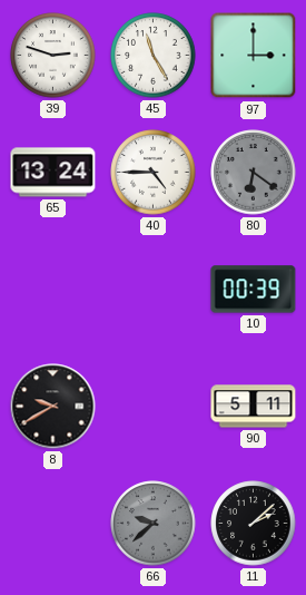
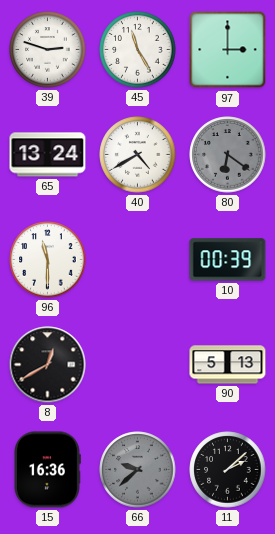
40: 4:45 -> 4:40 (138, 155)
96: none -> 11:30 (48, 260)
8: 9:40 -> 12:40 (48, 365)
90: 5:11 -> 5:13 (228, 365)
15: none -> 16:36 (48, 470)
